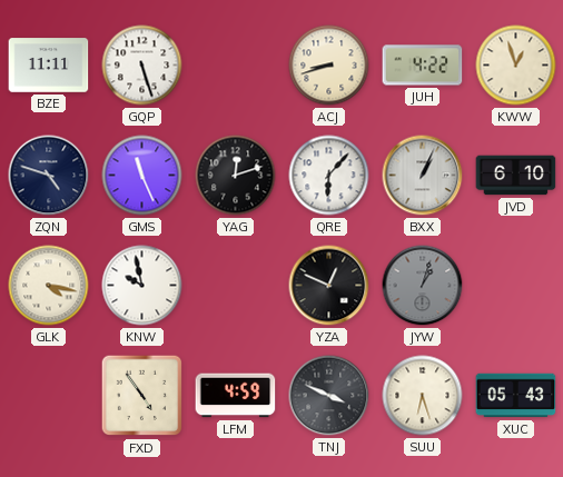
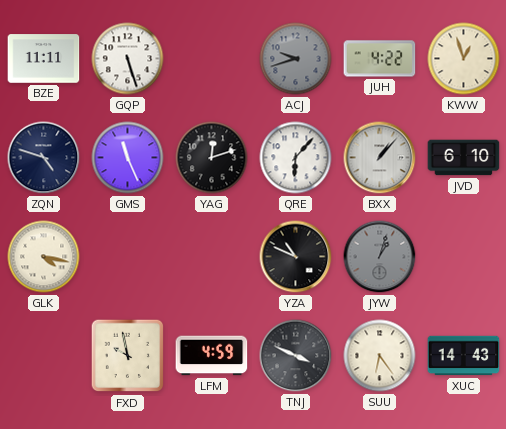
ACJ: 8:42 -> 9:42 (296, 59)
ACJ dial: cream -> grey (296, 59)
BXX: 1:04 -> 1:07 (380, 158)
KNW: 9:58 -> none (142, 286)
YZA: 12:49 -> 10:49 (296, 257)
FXD: 4:54 -> 9:58 (128, 356)
SUU: 6:27 -> 6:24 (380, 356)
XUC: 05:43 -> 14:43 (464, 356)
